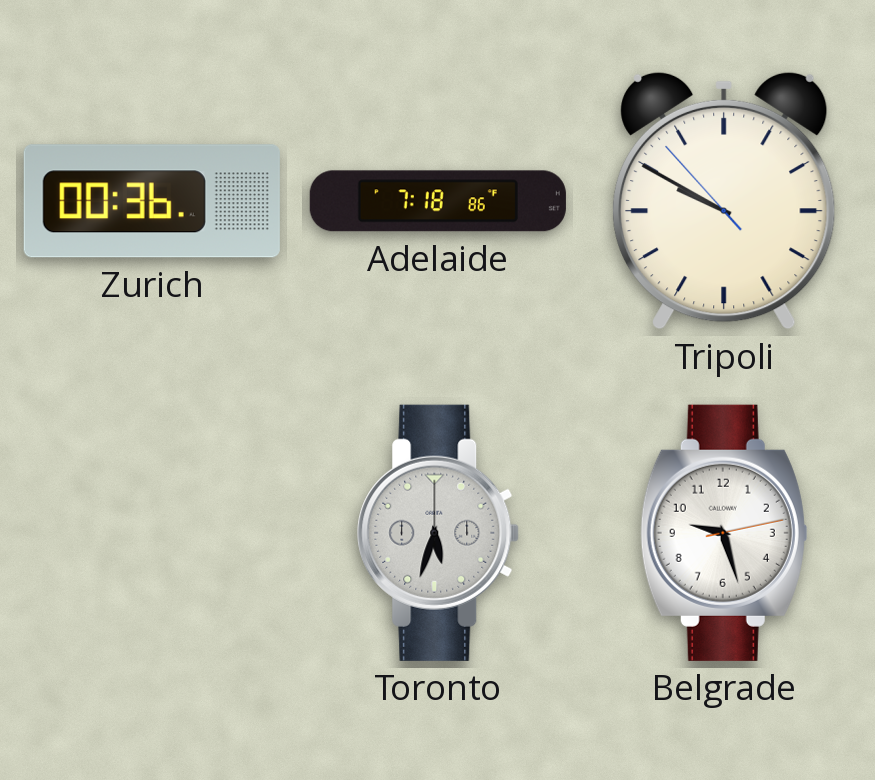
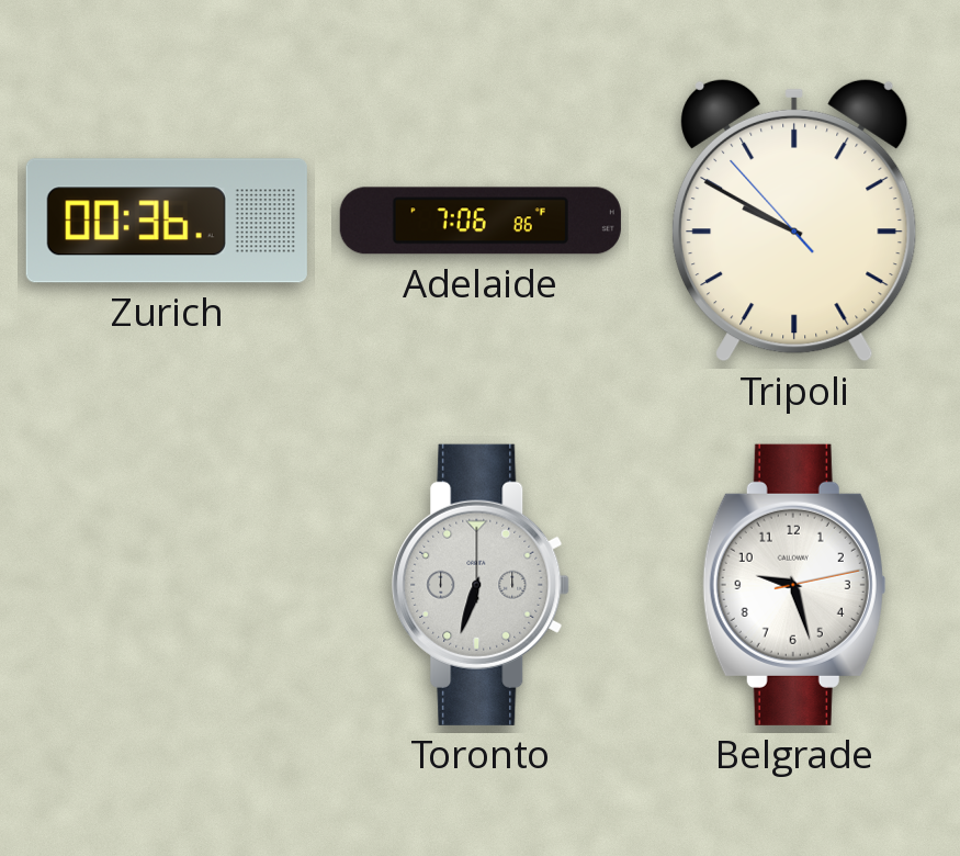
Adelaide: 7:18 -> 7:06 (481, 221)
Toronto: 5:33 -> 6:33 (481, 585)
